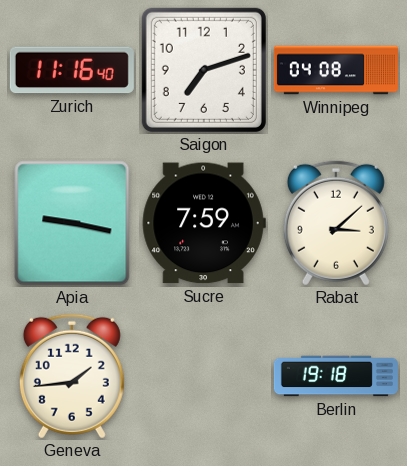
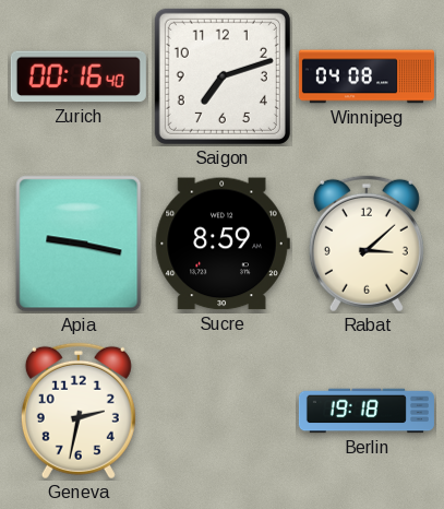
Zurich: 11:16 -> 00:16 (79, 76)
Sucre: 7:59 -> 8:59 (223, 244)
Geneva: 1:44 -> 2:32 (79, 411)
